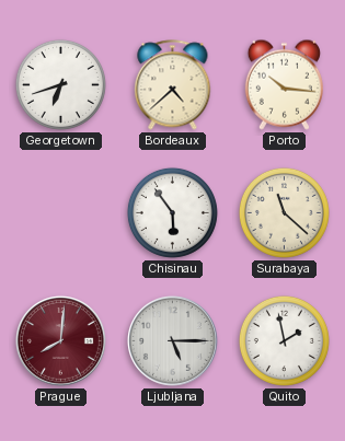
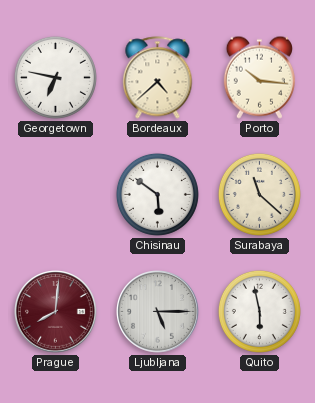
Georgetown: 6:42 -> 6:47 (55, 77)
Chisinau: 5:54 -> 5:51 (157, 194)
Quito: 1:58 -> 5:58 (259, 311)
